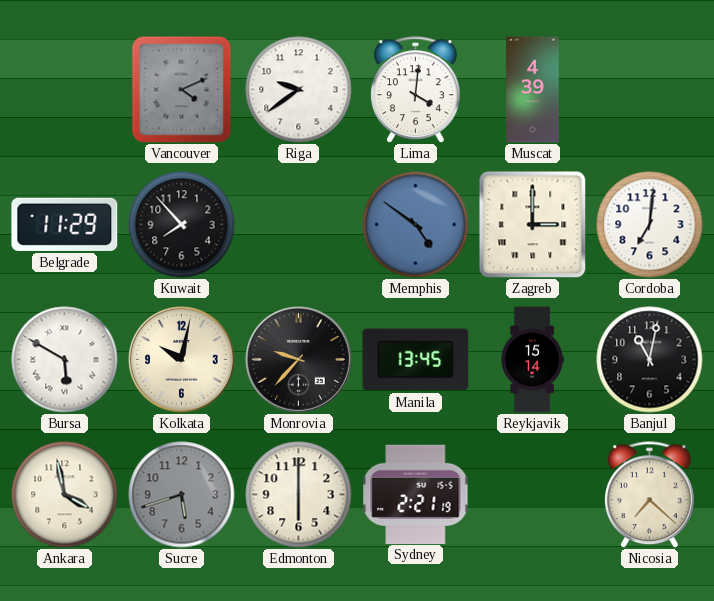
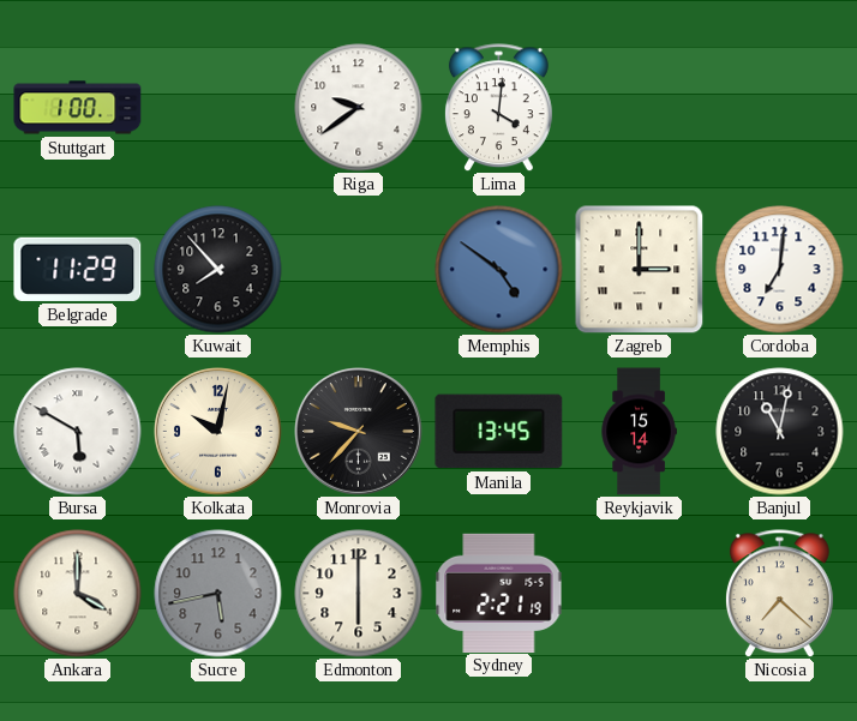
Stuttgart: none -> 1:00 (78, 108)
Vancouver: 4:11 -> none (182, 89)
Muscat: 4:39 -> none (533, 90)
Ankara: 3:58 -> 4:00 (78, 594)
Sucre: 5:42 -> 5:43 (218, 594)
